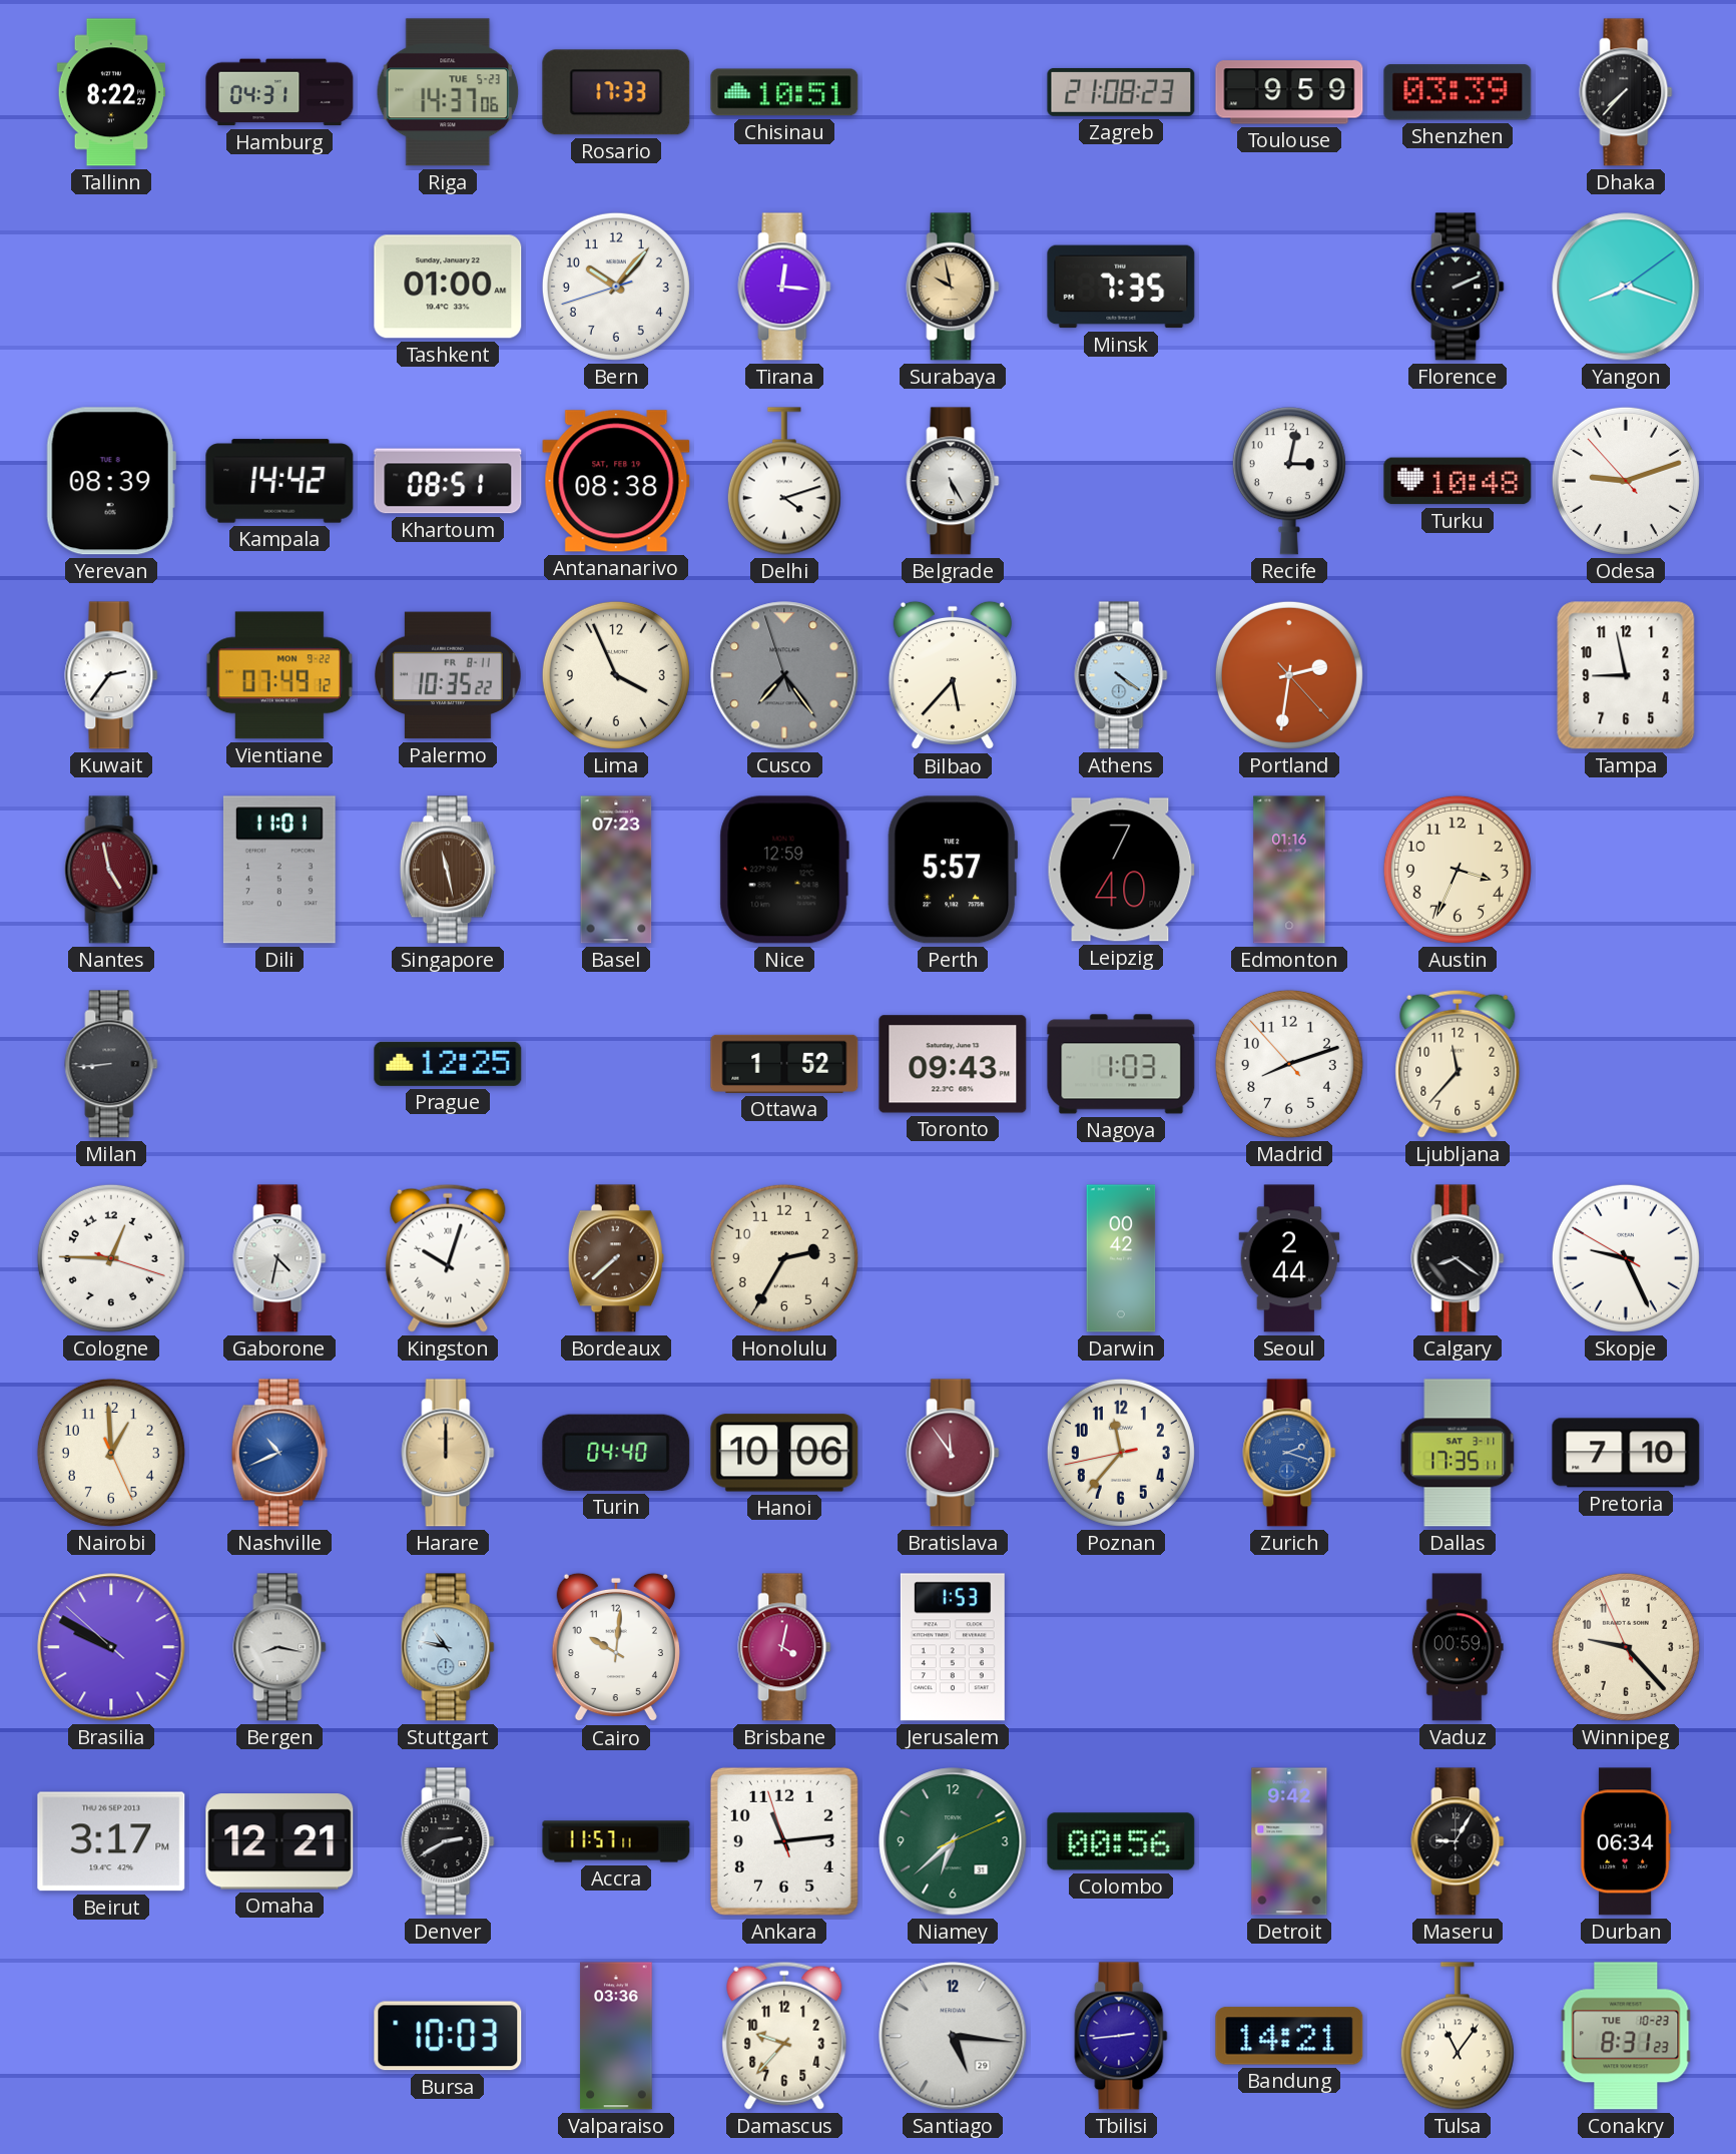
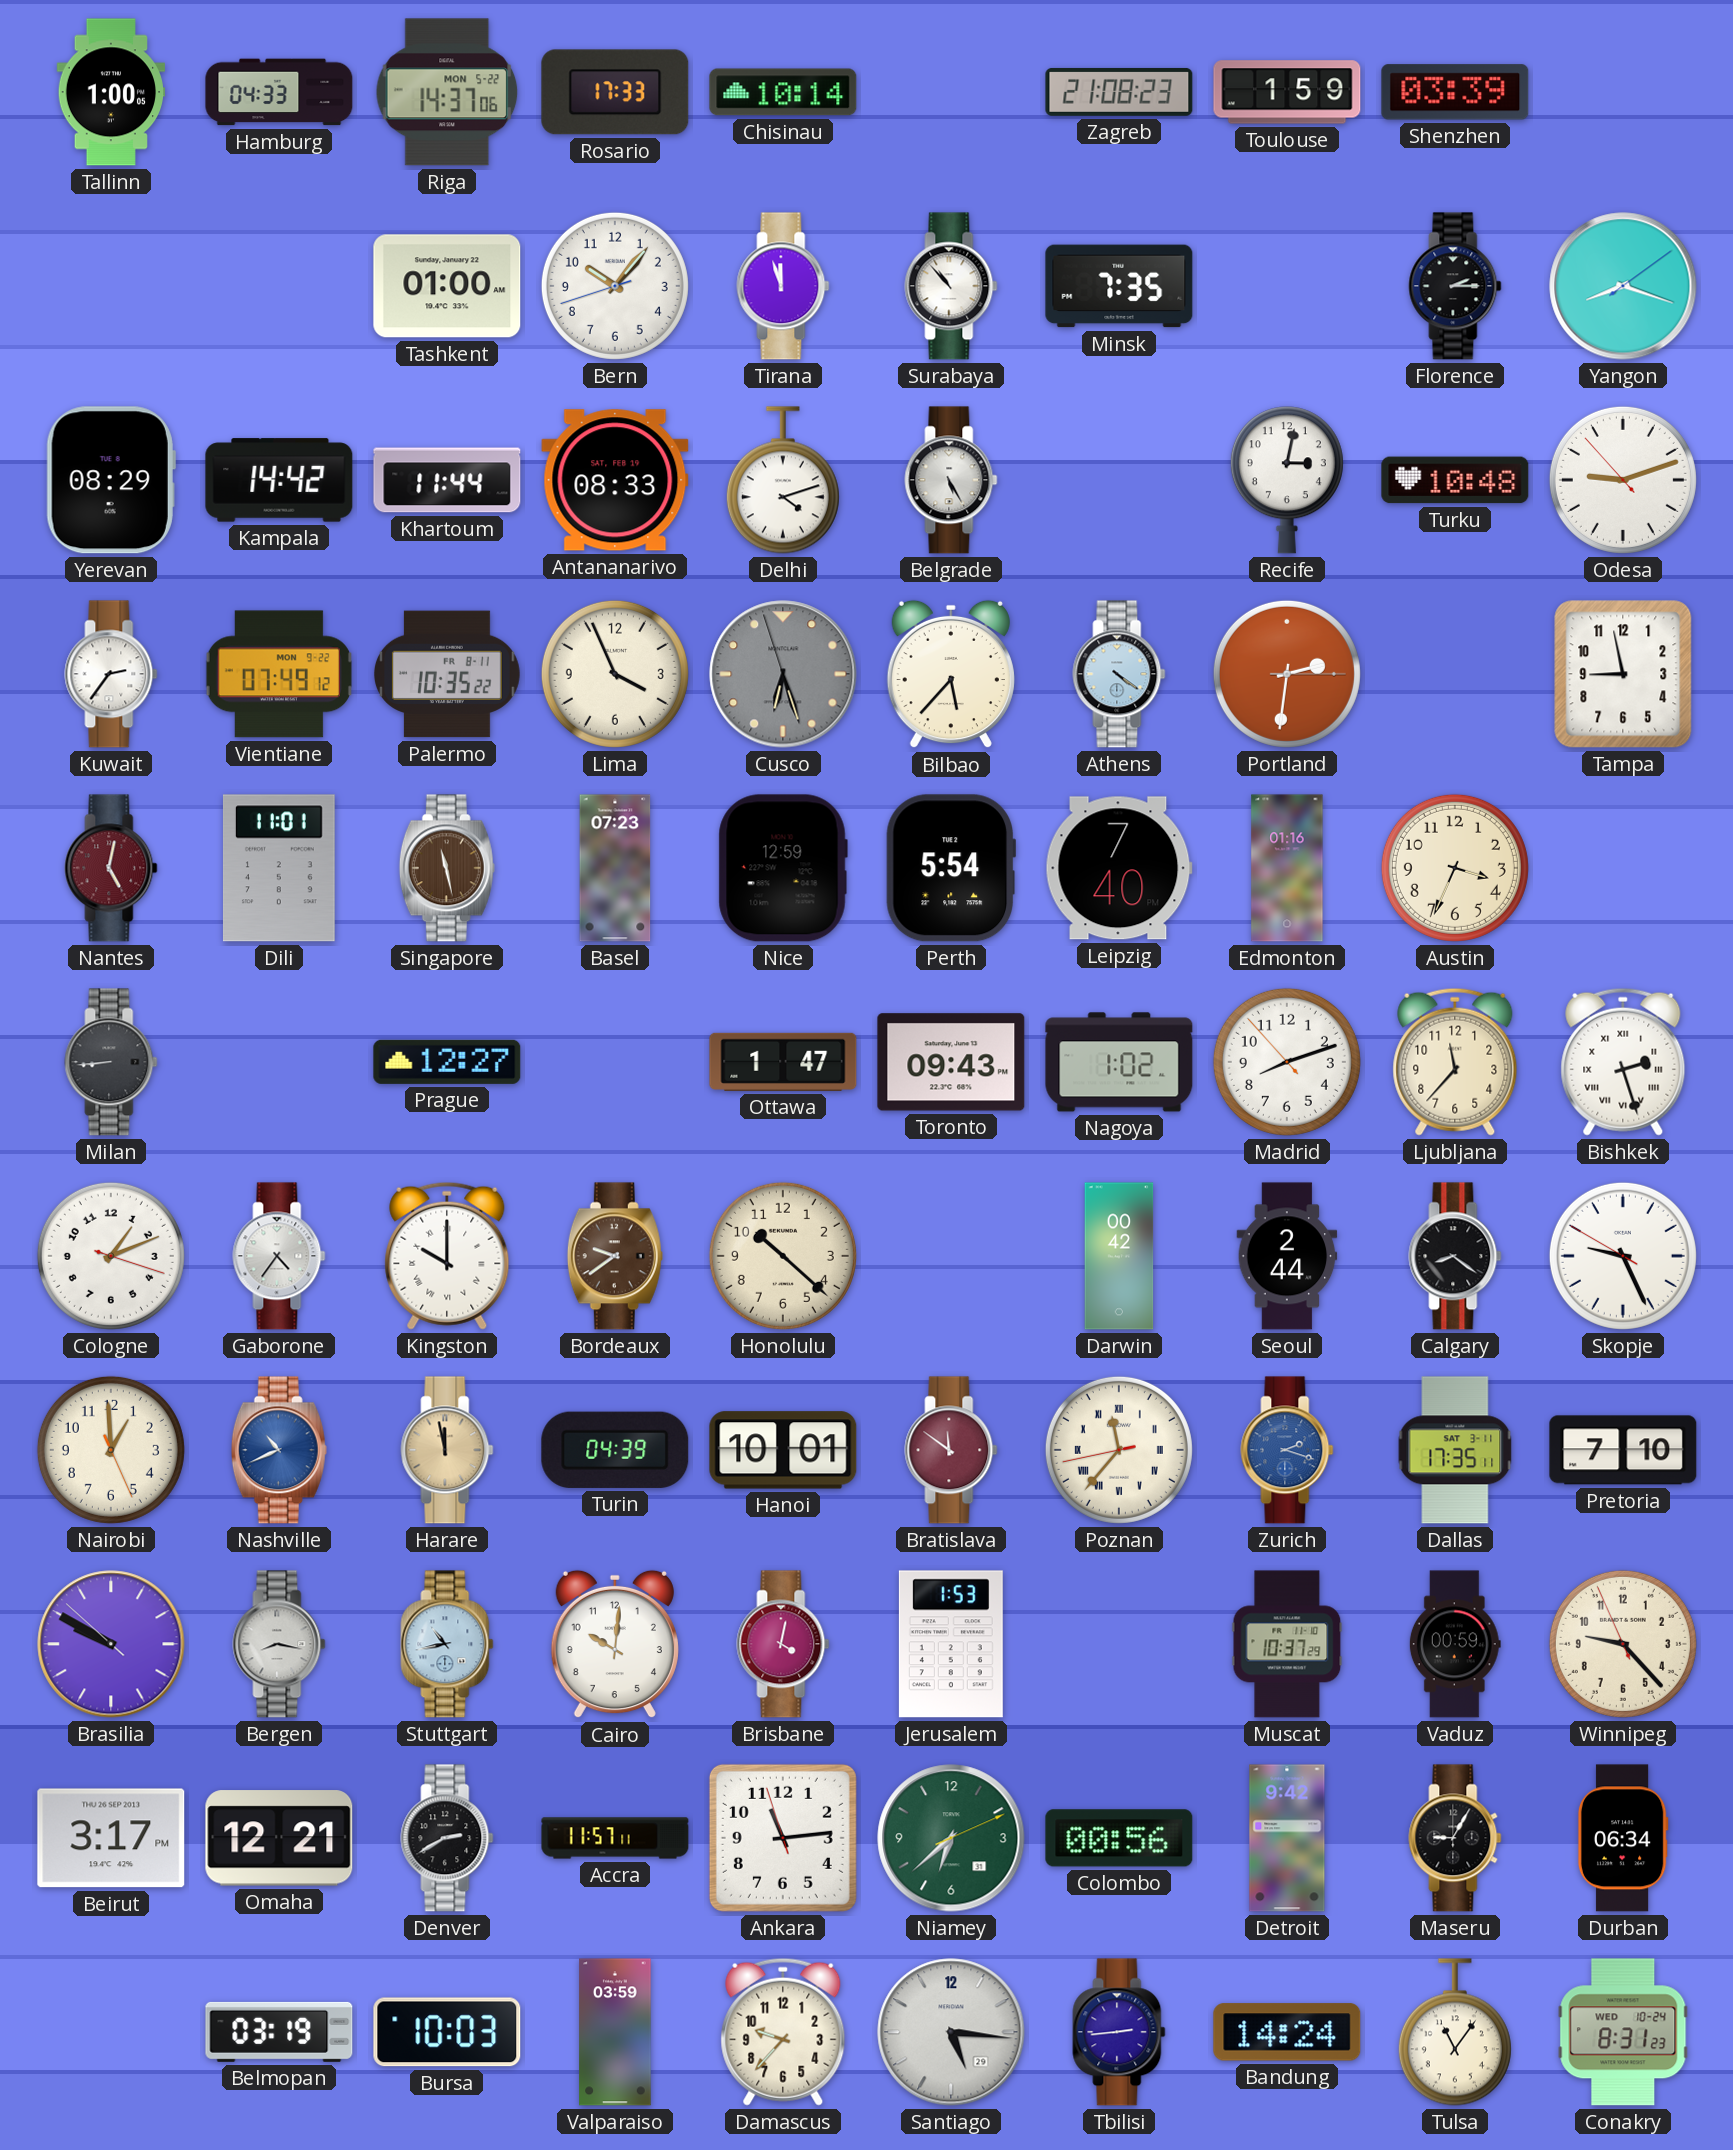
Tallinn: 8:22 -> 1:00 (111, 92)
Hamburg: 04:31 -> 04:33 (279, 92)
Riga date: TUE 5-23 -> MON 5-22 (447, 92)
Chisinau: 10:51 -> 10:14 (783, 92)
Toulouse: 9:59 -> 1:59 (1287, 92)
Dhaka: 7:37 -> none (1626, 92)
Tirana: 12:16 -> 11:57 (783, 286)
Surabaya: 9:58 -> 10:53 (951, 286)
Surabaya dial: champagne -> white (951, 286)
Florence: 2:11 -> 2:15 (1455, 286)
Yerevan: 08:39 -> 08:29 (111, 480)
Khartoum: 08:51 -> 11:44 (447, 480)
Antananarivo: 08:38 -> 08:33 (615, 480)
Cusco: 7:23 -> 6:26 (783, 674)
Portland: 2:31:23 -> 2:31:15 (1287, 674)
Nantes: 4:58 -> 5:02 (111, 868)
Perth: 5:57 -> 5:54 (950, 868)
Prague: 12:25 -> 12:27 (447, 1062)
Ottawa: 1:52 -> 1:47 (783, 1062)
Nagoya: 1:03 -> 1:02 (1119, 1062)
Bishkek: none -> 2:27 (1623, 1062)
Cologne: 12:45 -> 1:11 (111, 1256)
Gaborone: 4:32 -> 4:36 (279, 1256)
Kingston: 10:03 -> 10:00 (447, 1256)
Bordeaux: 7:38 -> 9:39 (615, 1256)
Honolulu: 2:35 -> 10:22 (783, 1256)
Harare: 12:00 -> 11:58 (447, 1450)
Turin: 04:40 -> 04:39 (615, 1450)
Hanoi: 10:06 -> 10:01 (783, 1450)
Bratislava: 11:54 -> 11:51 (951, 1450)
Poznan numerals: Arabic -> Roman (1119, 1450)
Stuttgart: 10:47 -> 10:43 (447, 1644)
Muscat: none -> 10:37 (1287, 1644)
Belmopan: none -> 03:19 (279, 2032)
Valparaiso: 03:36 -> 03:59 (615, 2032)
Bandung: 14:21 -> 14:24 (1287, 2032)
Conakry date: TUE 10-23 -> WED 10-24 (1623, 2032)
